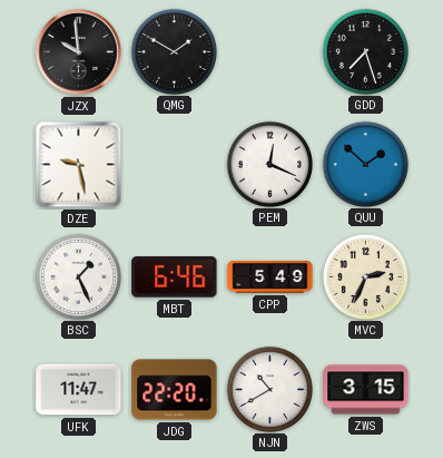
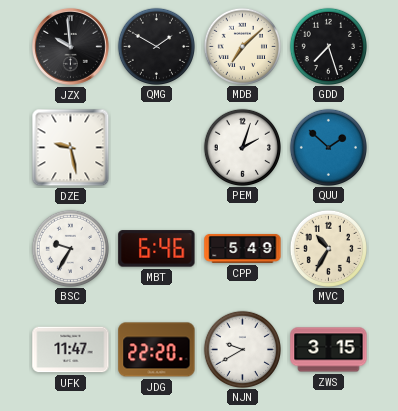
MDB: none -> 7:08 (242, 46)
PEM: 12:19 -> 2:03 (242, 147)
BSC: 1:26 -> 9:35 (70, 248)
MVC: 2:34 -> 10:35 (328, 248)
NJN: 10:40 -> 9:40 (242, 349)
